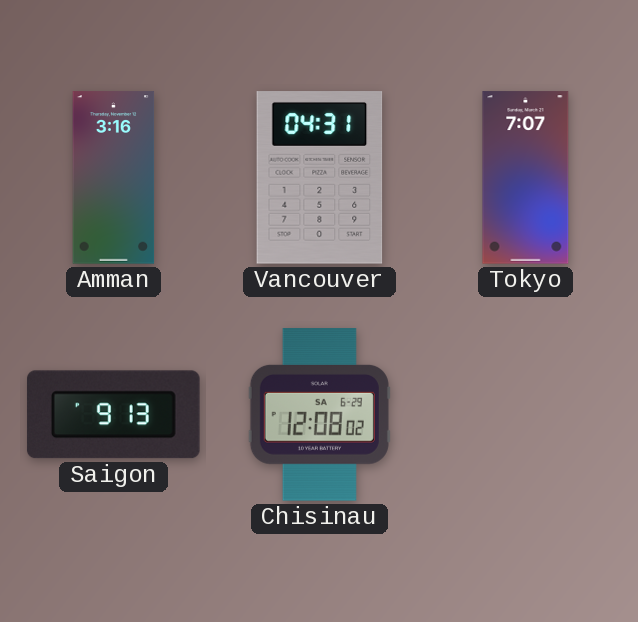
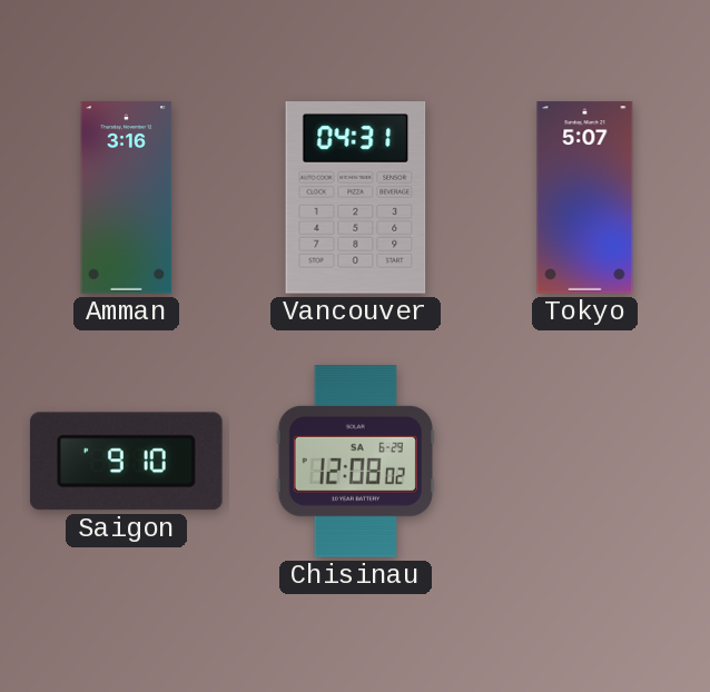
Tokyo: 7:07 -> 5:07 (585, 198)
Saigon: 9:13 -> 9:10 (126, 462)
